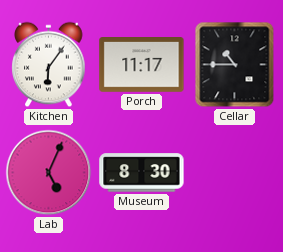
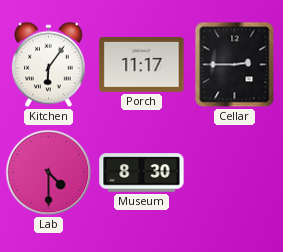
Cellar: 10:45 -> 2:45 (235, 65)
Lab: 5:04 -> 4:30 (49, 173)
